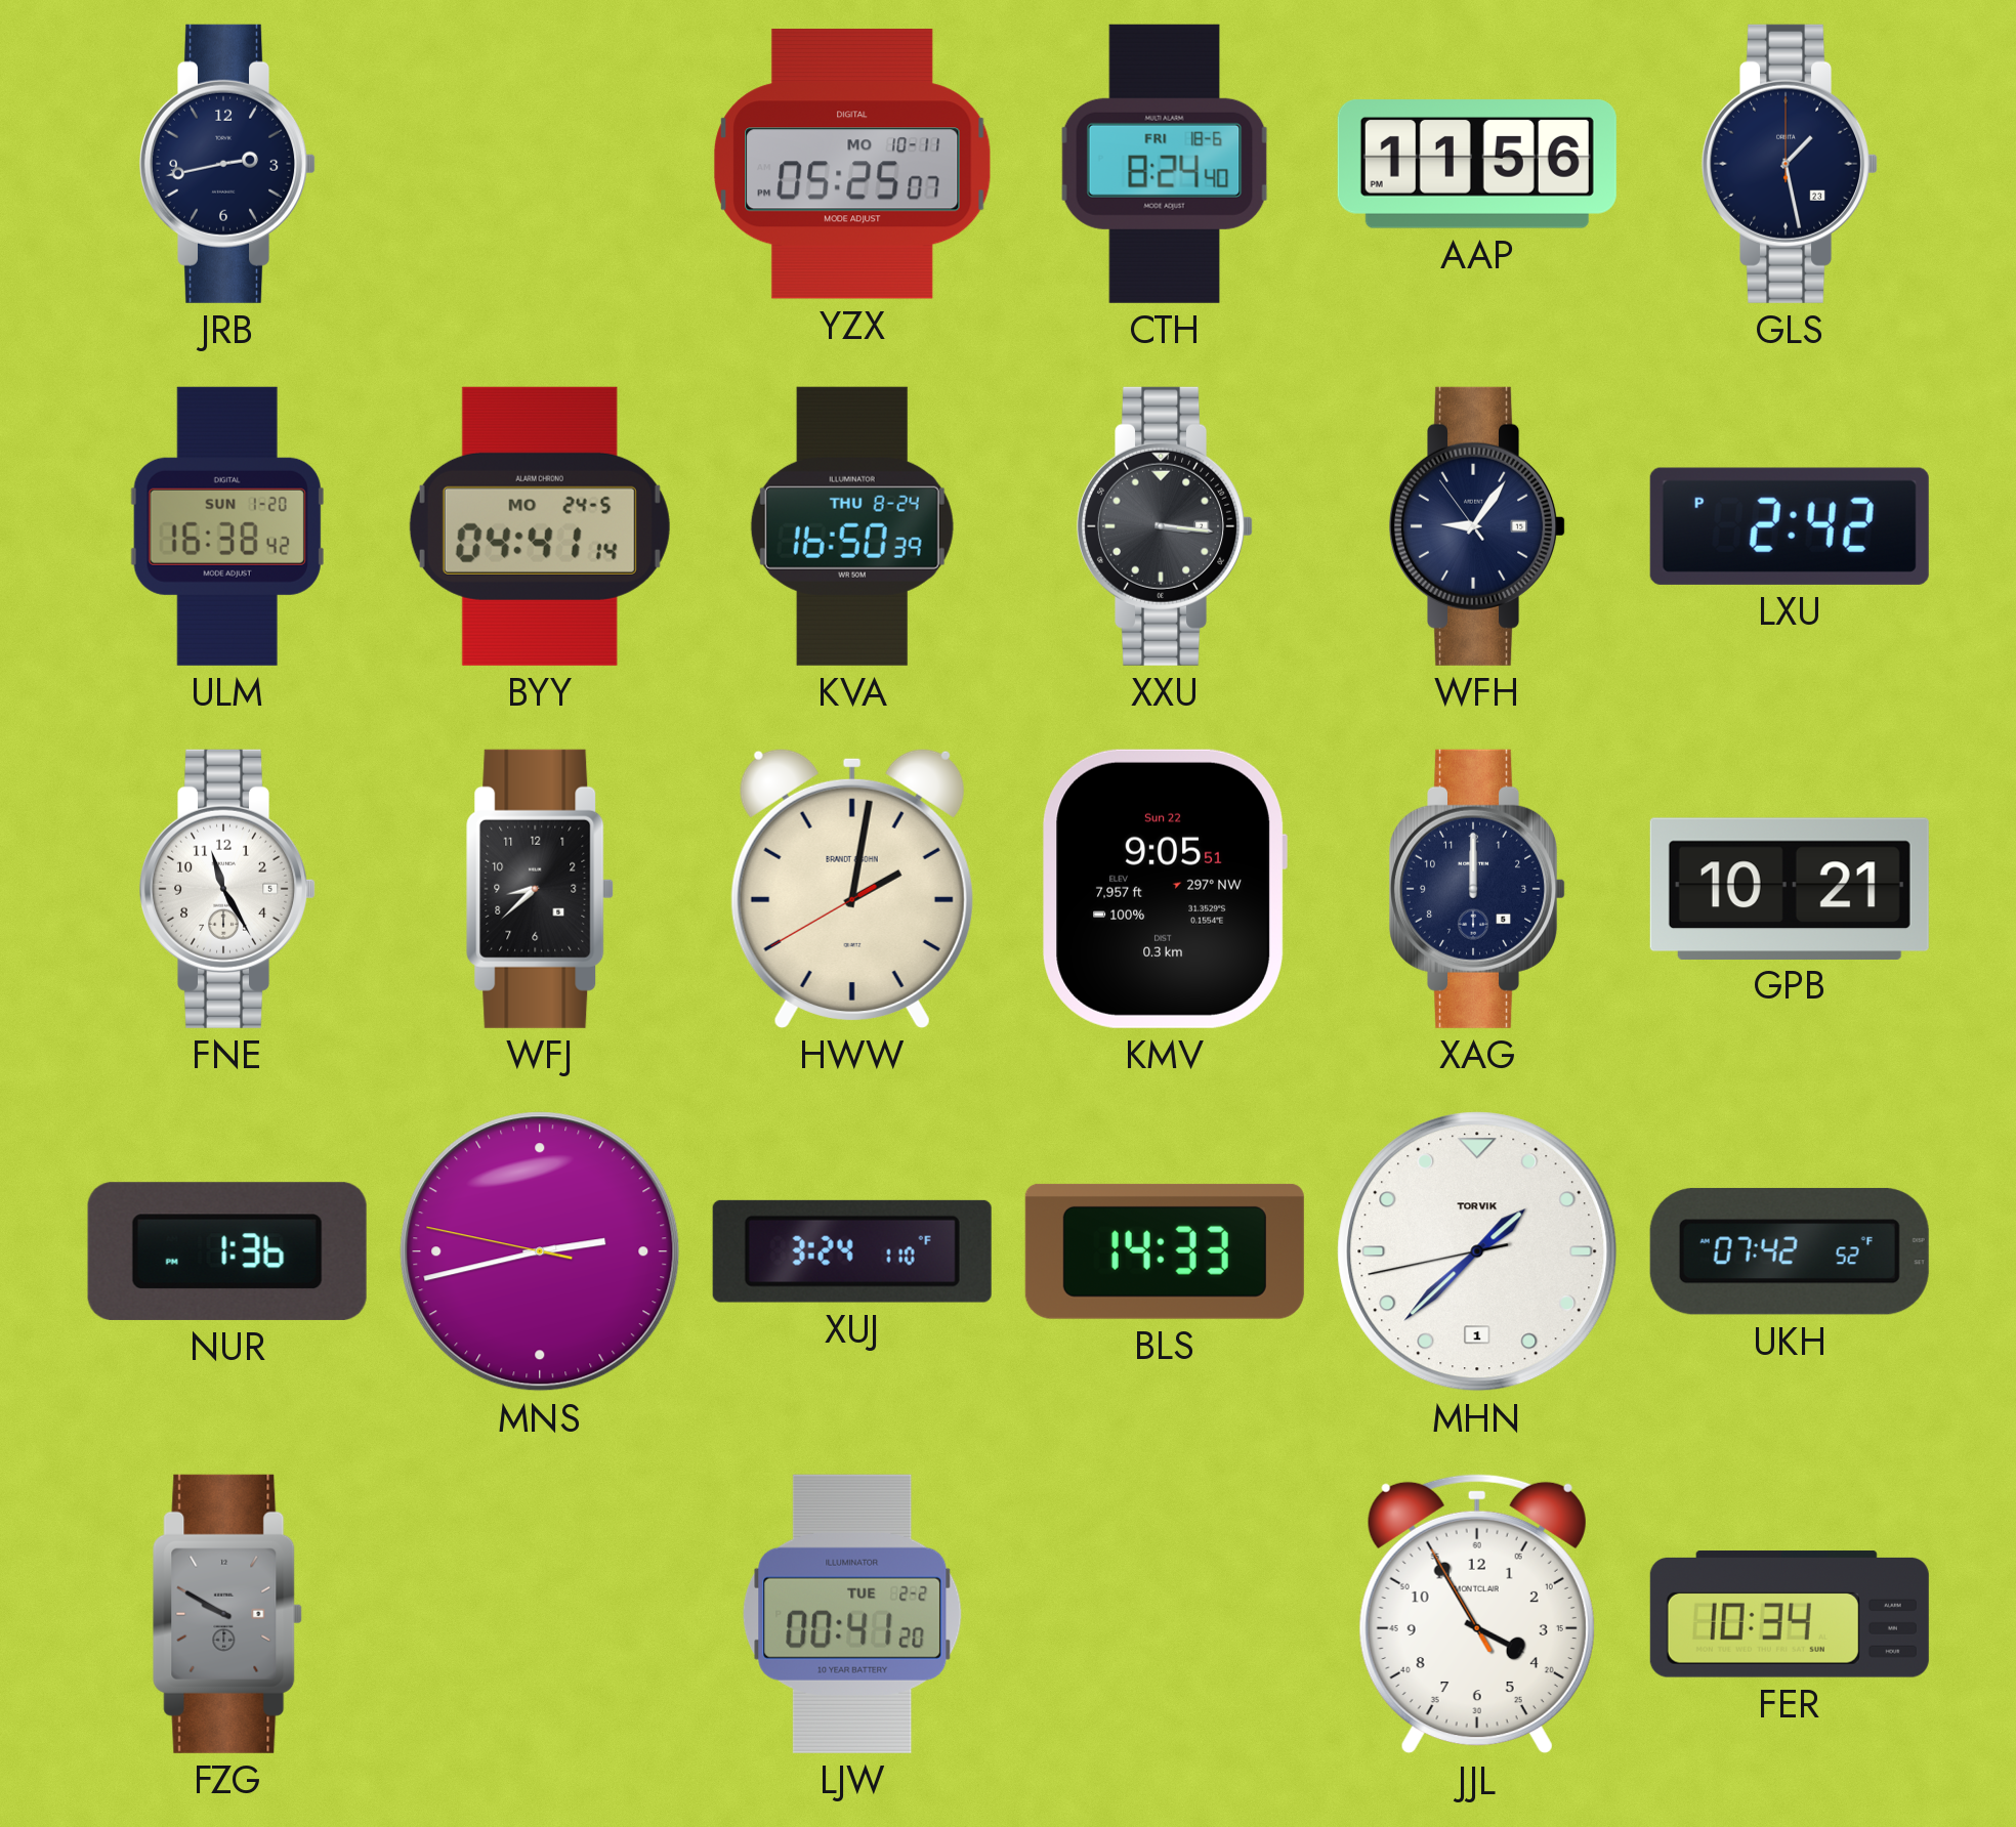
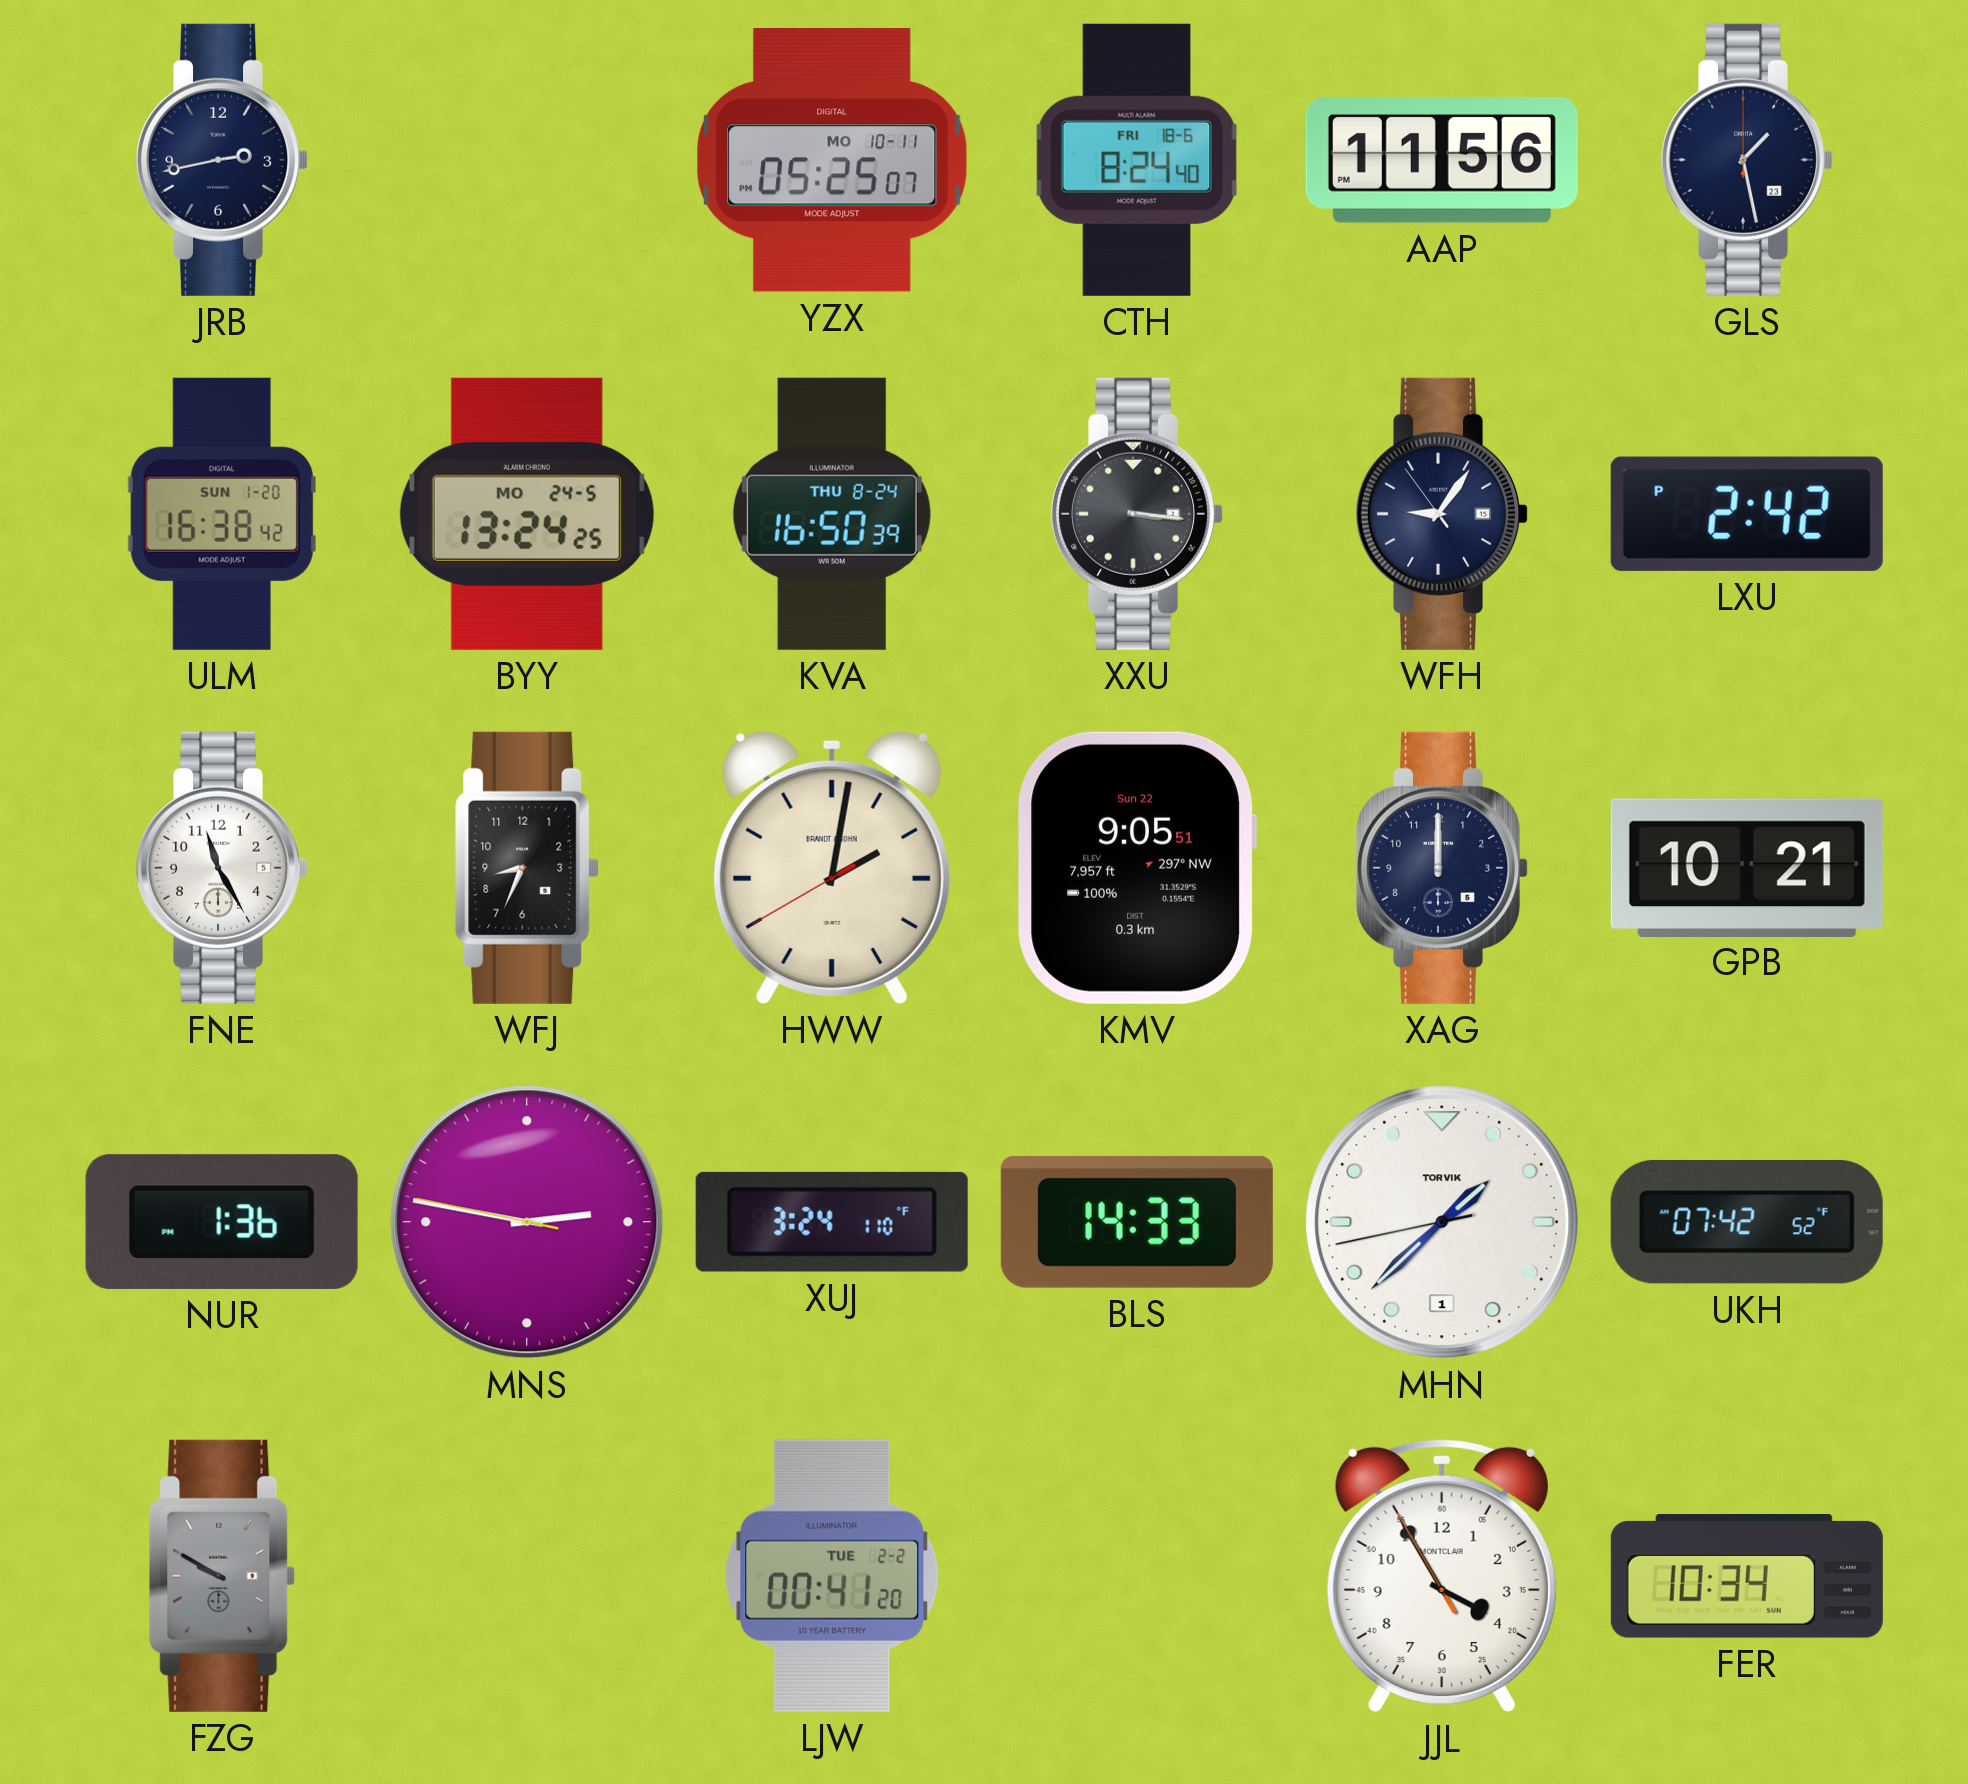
BYY: 04:41 -> 13:24 (527, 514)
WFJ: 8:38 -> 8:34 (527, 868)
MNS: 2:42 -> 2:46 (527, 1222)
